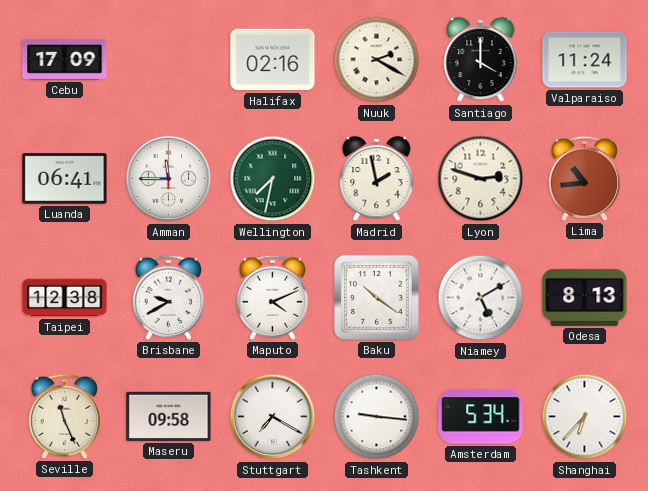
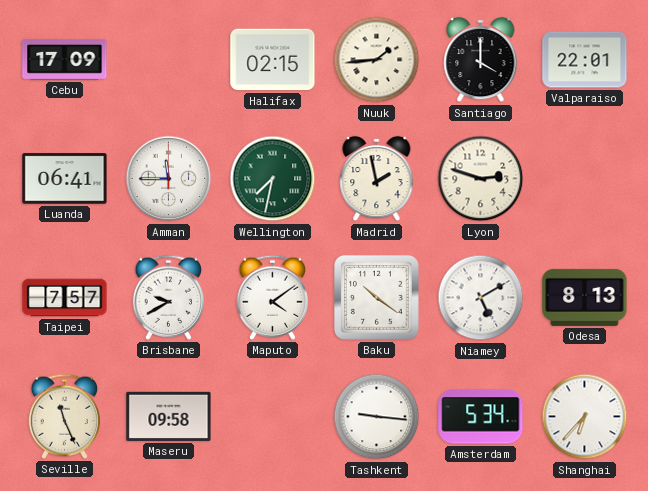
Halifax: 02:16 -> 02:15 (273, 60)
Nuuk: 2:20 -> 1:44 (377, 60)
Valparaiso: 11:24 -> 22:01 (585, 60)
Lima: 10:44 -> none (585, 178)
Taipei: 12:38 -> 7:57 (65, 298)
Maputo: 4:11 -> 4:09 (273, 297)
Stuttgart: 7:20 -> none (273, 417)
